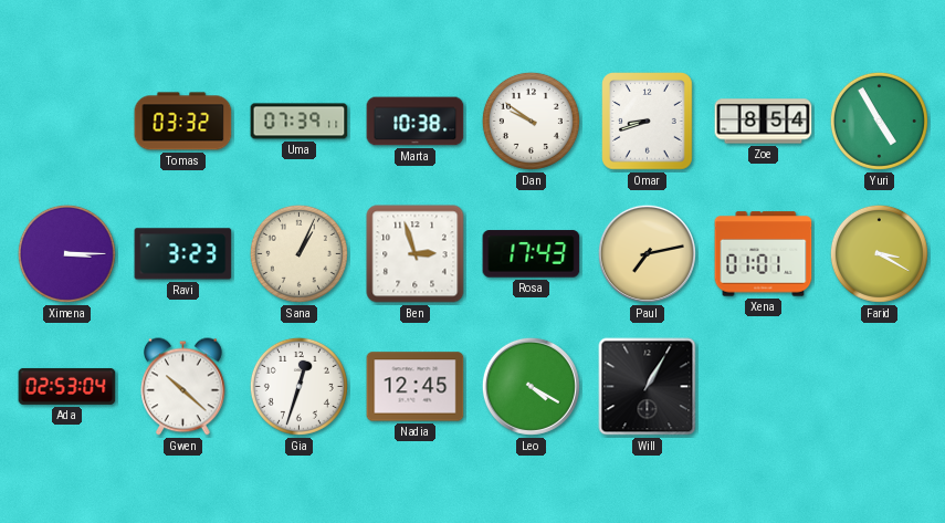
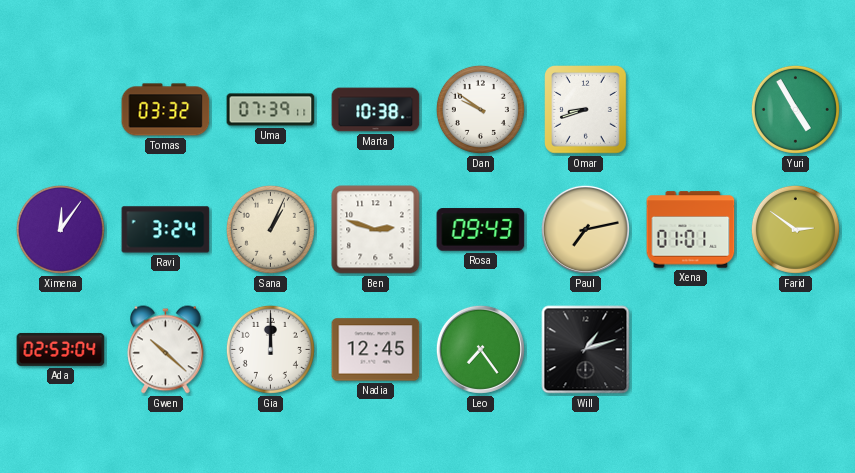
Zoe: 8:54 -> none (764, 122)
Ximena: 3:15 -> 12:06 (60, 229)
Ravi: 3:23 -> 3:24 (166, 230)
Ben: 2:57 -> 2:48 (376, 230)
Rosa: 17:43 -> 09:43 (481, 230)
Farid: 3:20 -> 2:51 (795, 229)
Gia: 12:33 -> 12:00 (270, 349)
Leo: 4:20 -> 7:24 (480, 349)
Will: 1:05 -> 1:12 (586, 350)
